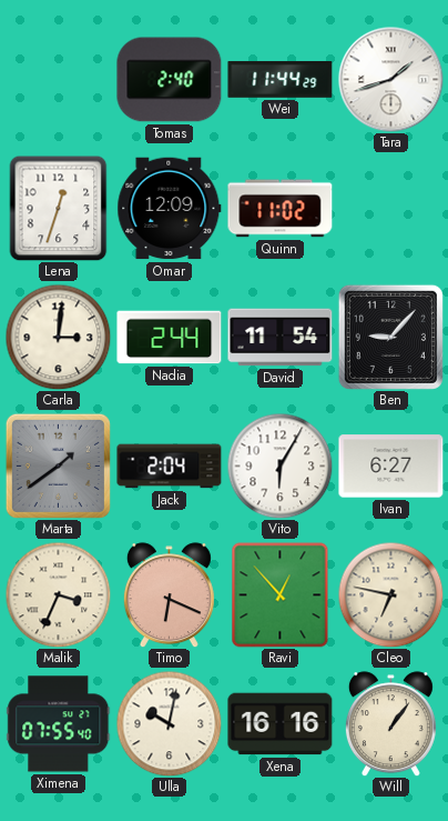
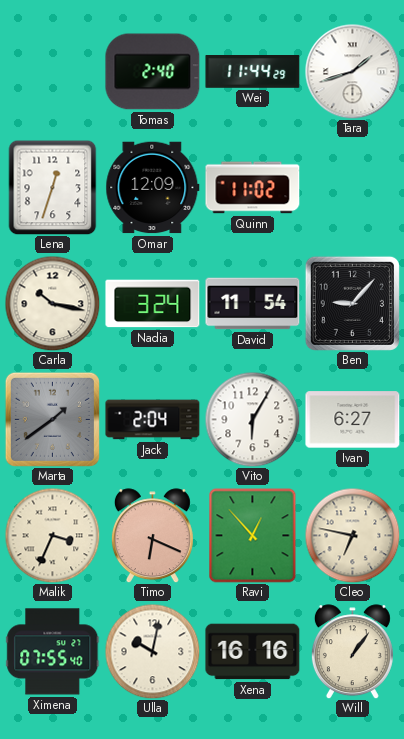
Carla: 3:01 -> 10:17 (52, 303)
Nadia: 2:44 -> 3:24 (153, 304)
